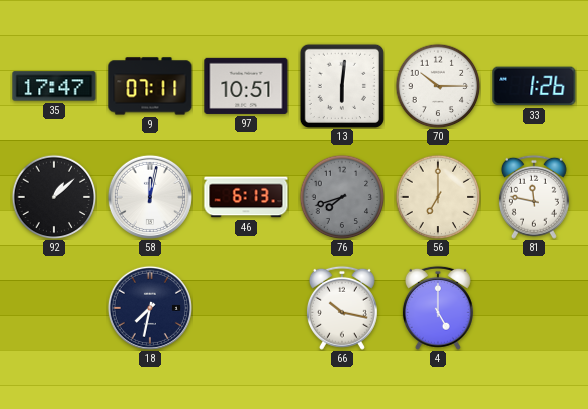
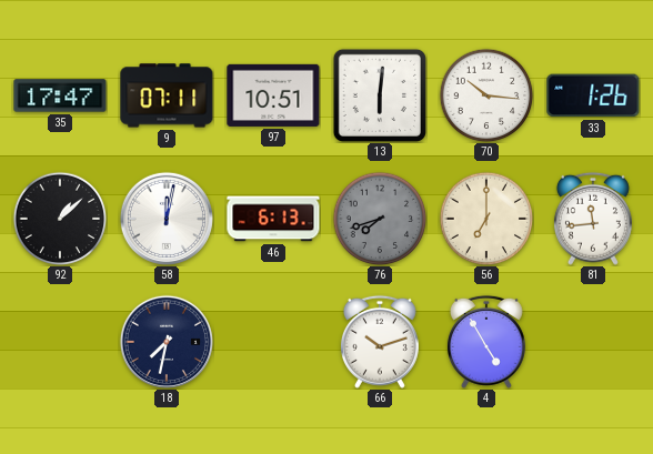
70: 10:15 -> 10:16 (486, 95)
81: 11:47 -> 11:44 (593, 219)
66: 10:17 -> 10:12 (380, 342)
4: 5:00 -> 4:55 (486, 342)
